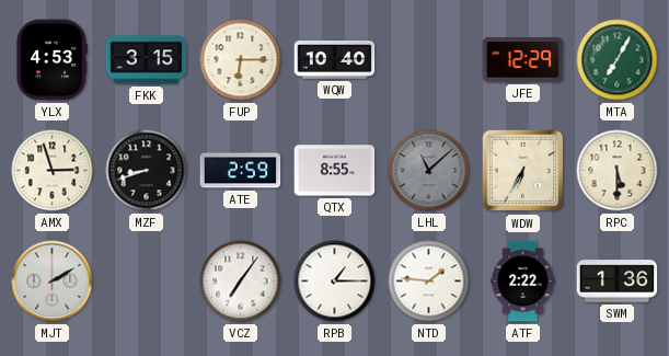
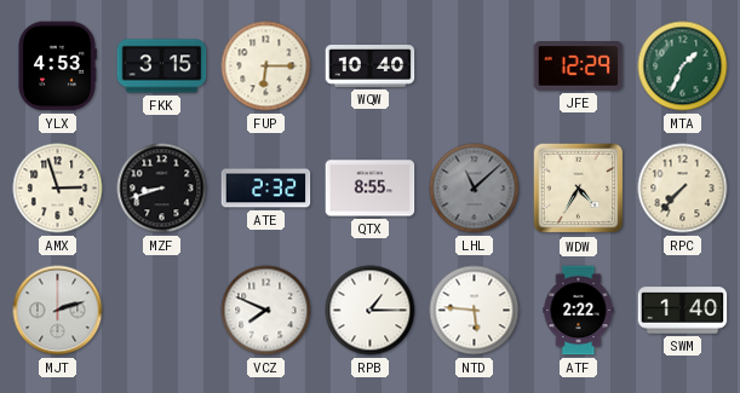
MTA: 7:05 -> 1:34 (683, 67)
ATE: 2:59 -> 2:32 (266, 189)
WDW: 6:35 -> 4:35 (579, 189)
RPC: 5:30 -> 7:37 (683, 189)
MJT: 2:10 -> 2:12 (58, 311)
VCZ: 7:06 -> 7:49 (266, 311)
NTD: 1:46 -> 5:46 (475, 311)
SWM: 1:36 -> 1:40 (683, 311)
